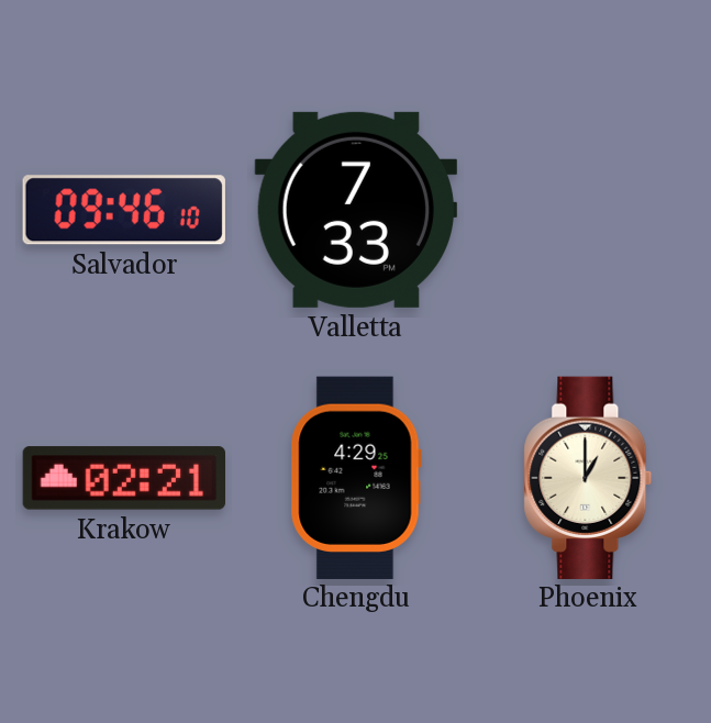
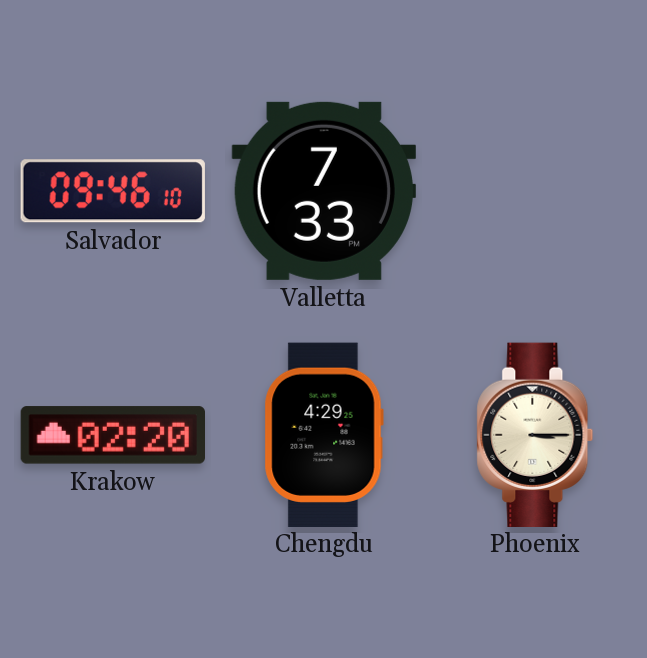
Krakow: 02:21 -> 02:20 (112, 435)
Phoenix: 1:00 -> 3:15 (535, 434)
